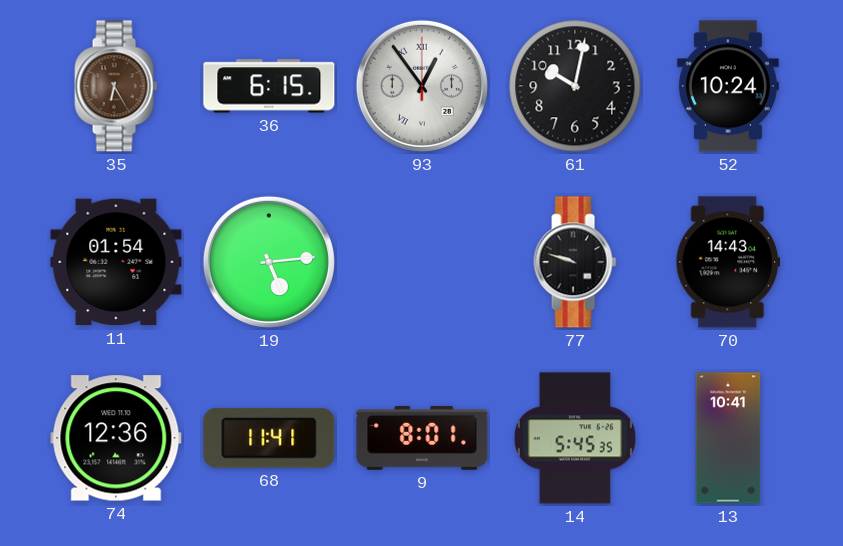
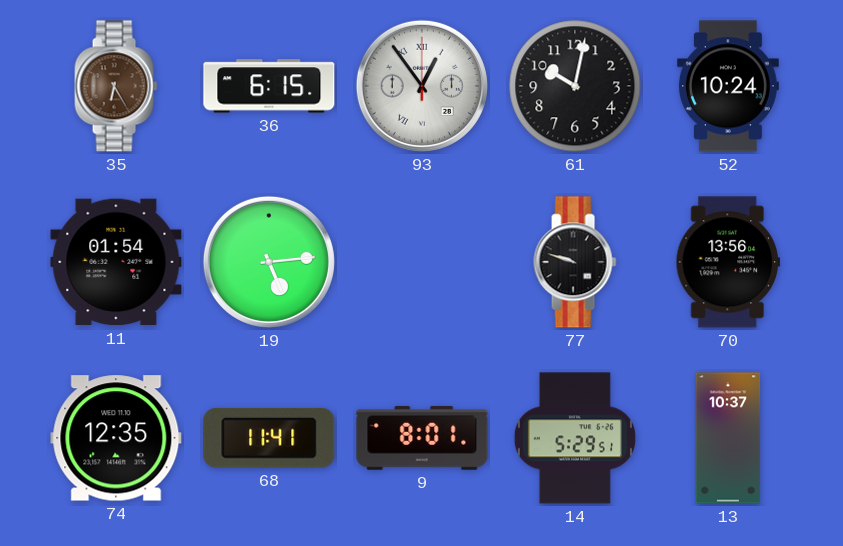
70: 14:43 -> 13:56 (727, 262)
74: 12:36 -> 12:35 (116, 438)
14: 5:45 -> 5:29 (575, 438)
13: 10:41 -> 10:37 (728, 438)
